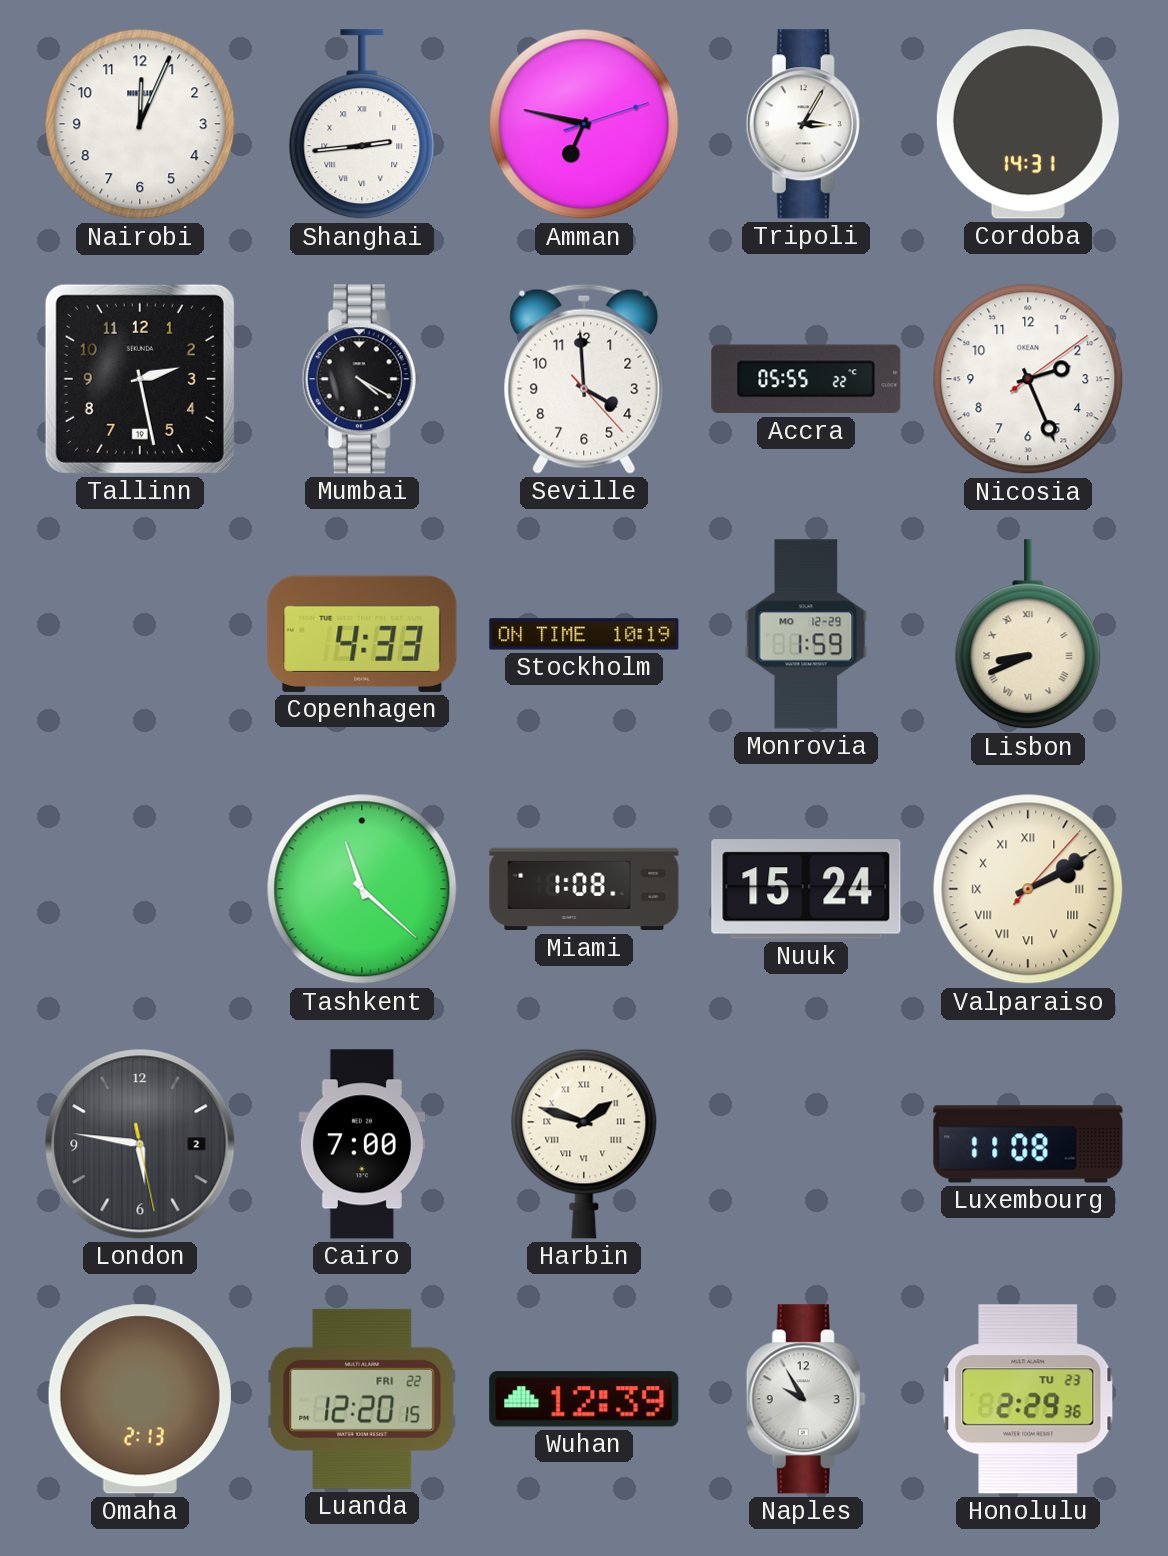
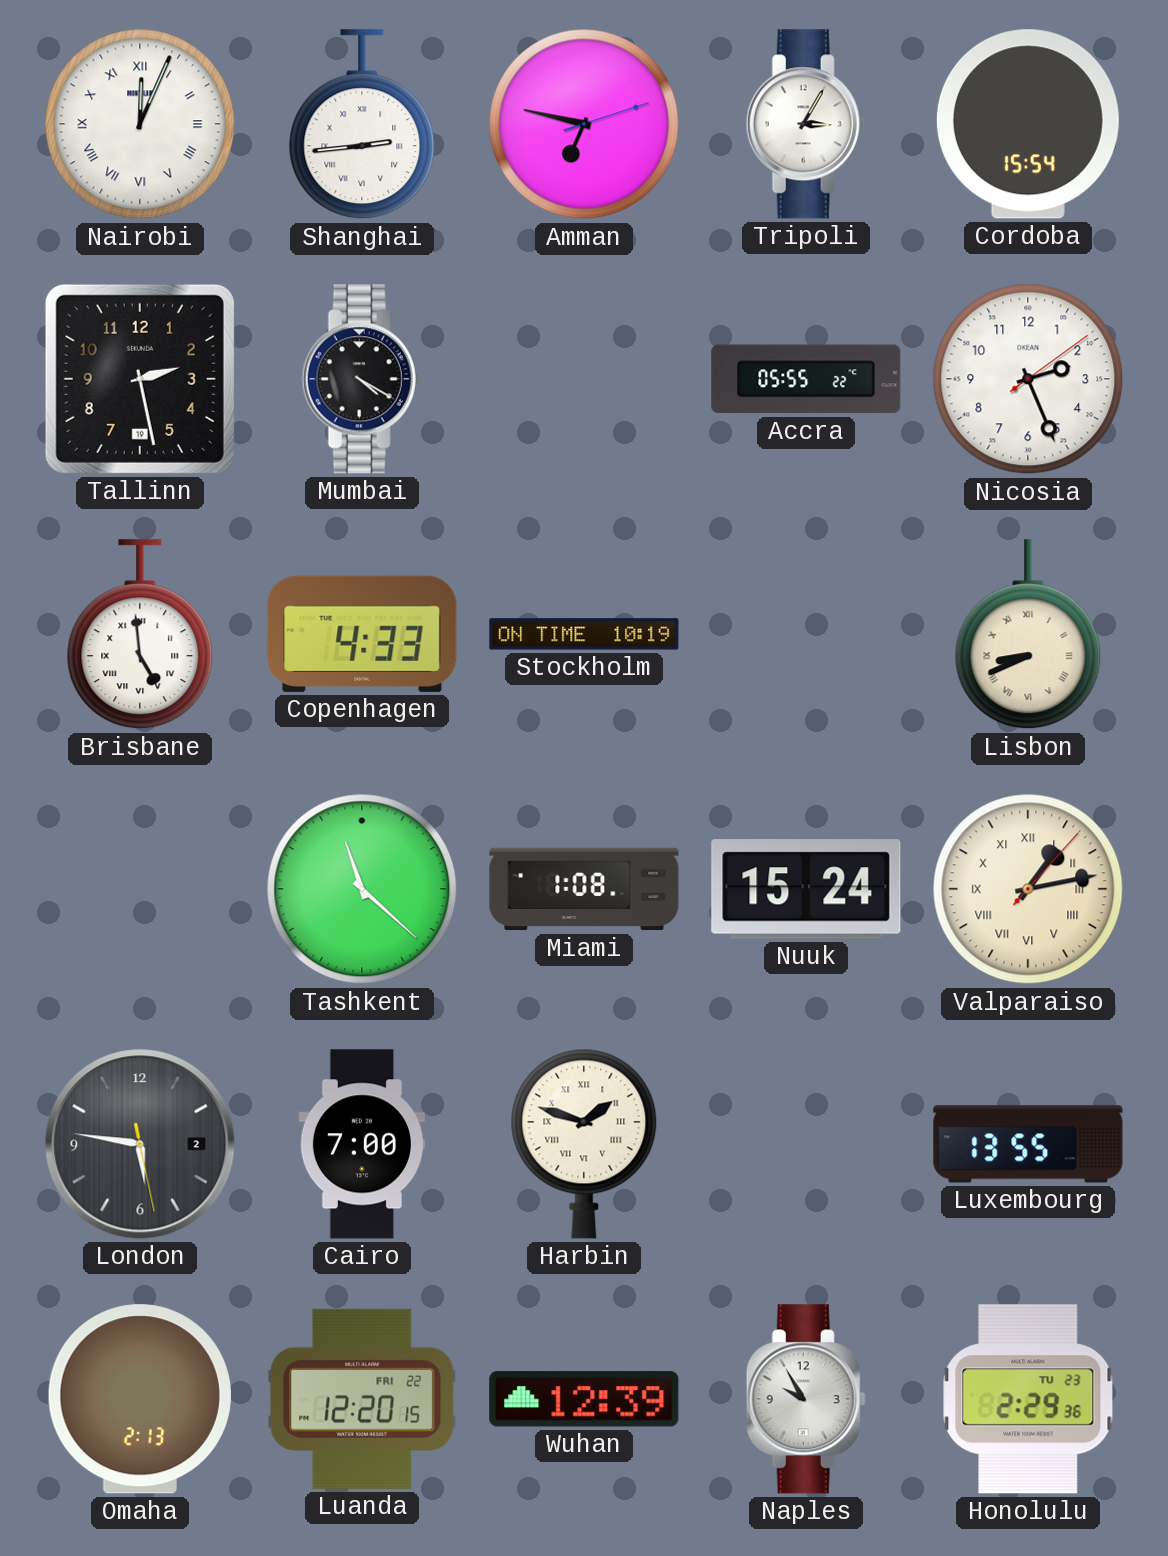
Nairobi numerals: Arabic -> Roman (140, 124)
Cordoba: 14:31 -> 15:54 (1028, 124)
Seville: 3:59 -> none (584, 379)
Brisbane: none -> 4:59 (140, 635)
Monrovia: 1:59 -> none (806, 634)
Valparaiso: 2:10 -> 1:13 (1028, 889)
Luxembourg: 11:08 -> 13:55 (1028, 1144)
